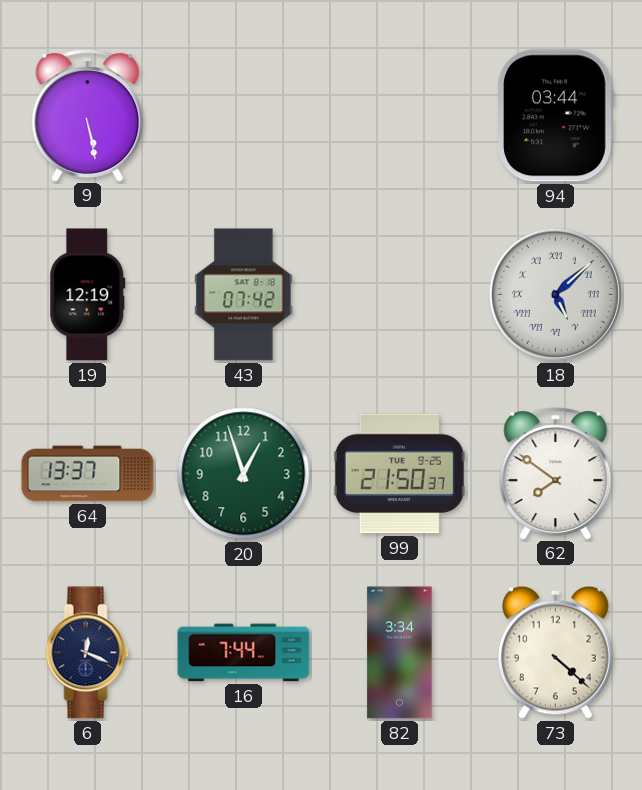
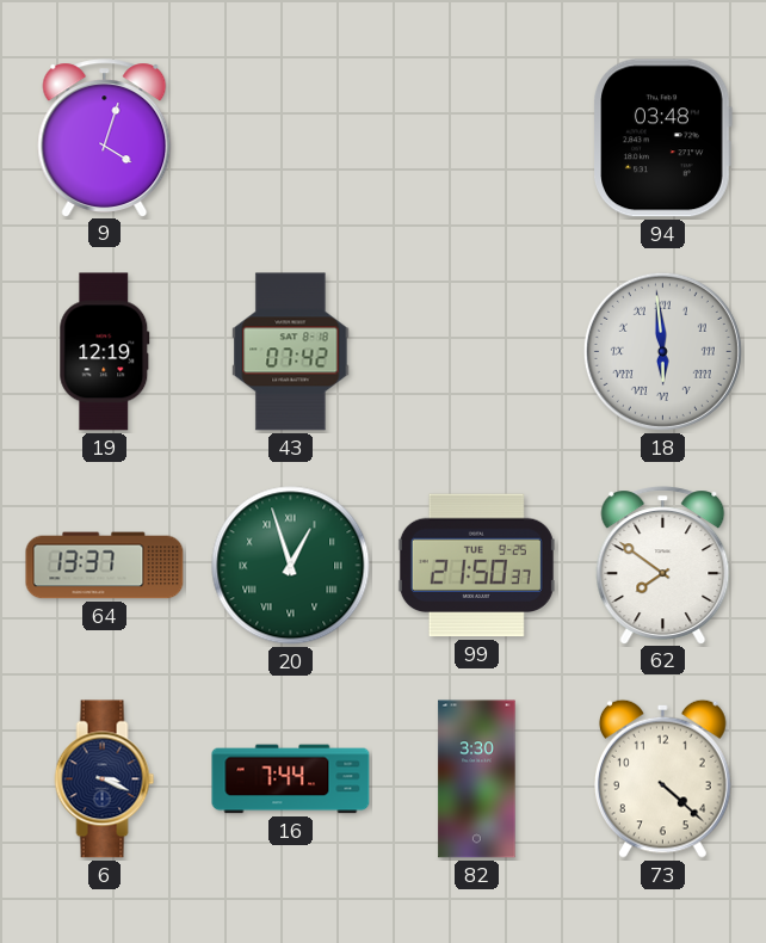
9: 5:28 -> 4:03 (105, 137)
94: 03:44 -> 03:48 (662, 138)
18: 5:08 -> 5:59 (662, 351)
20 numerals: Arabic -> Roman (291, 566)
6: 12:19 -> 3:19 (105, 779)
82: 3:34 -> 3:30 (477, 779)
